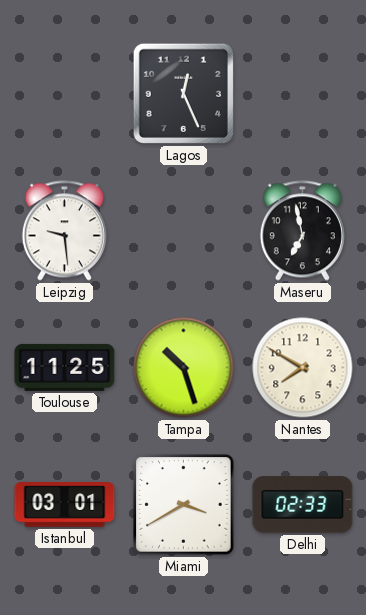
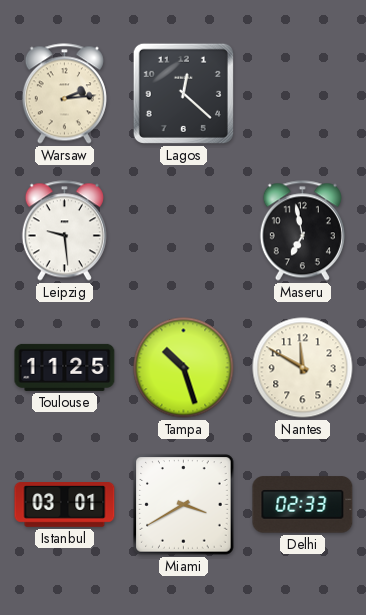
Warsaw: none -> 2:14 (64, 94)
Lagos: 12:26 -> 12:22 (183, 93)
Nantes: 7:50 -> 11:50 (303, 368)
